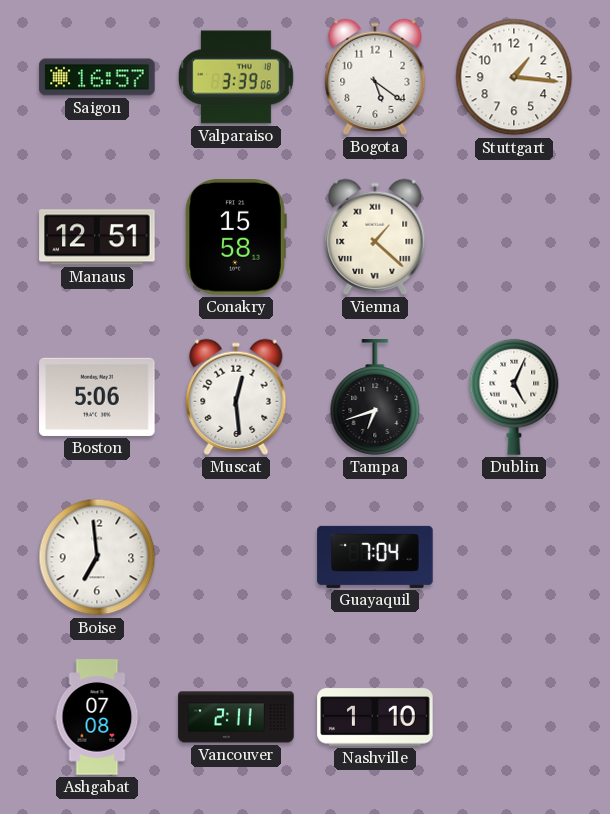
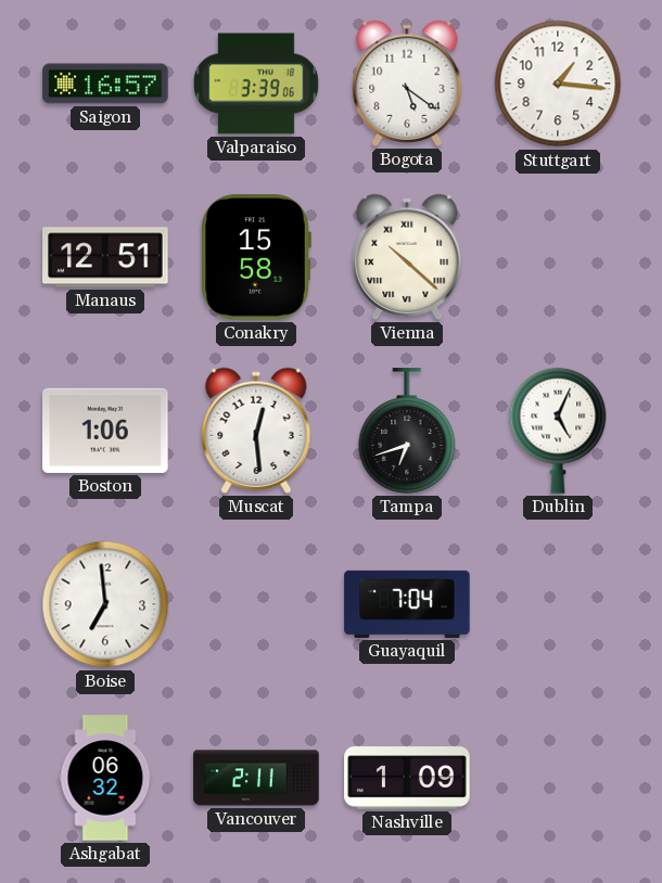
Vienna: 1:22 -> 10:22 (407, 257)
Boston: 5:06 -> 1:06 (105, 431)
Ashgabat: 07:08 -> 06:32 (105, 778)
Nashville: 1:10 -> 1:09 (407, 778)
